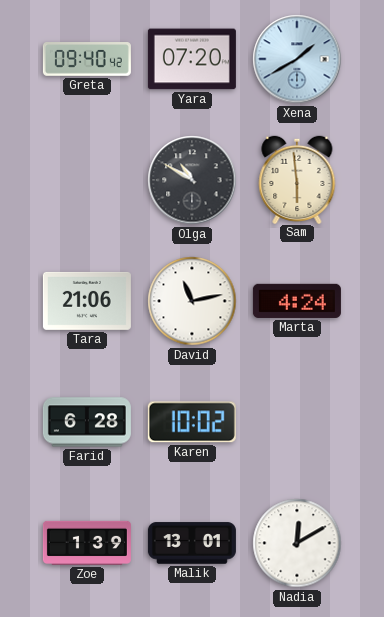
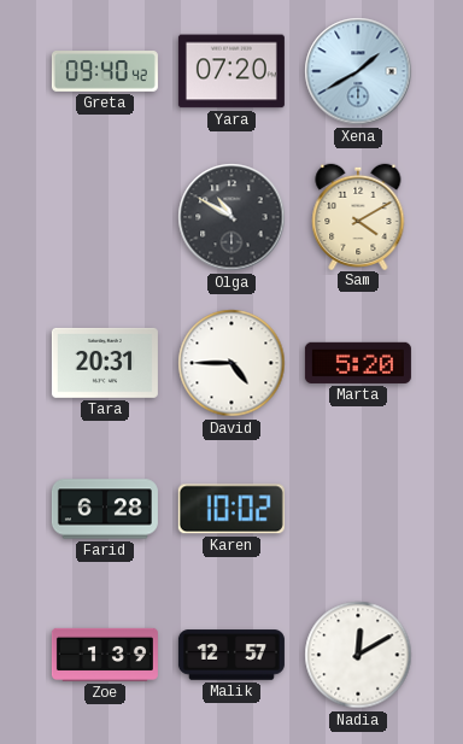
Sam: 5:59 -> 4:10 (358, 216)
Tara: 21:06 -> 20:31 (105, 363)
David: 11:13 -> 4:45 (231, 363)
Marta: 4:24 -> 5:20 (358, 363)
Malik: 13:01 -> 12:57 (231, 655)
